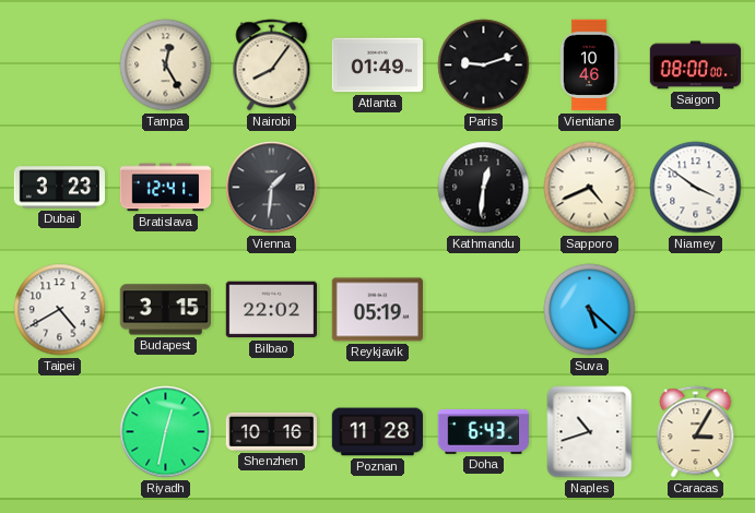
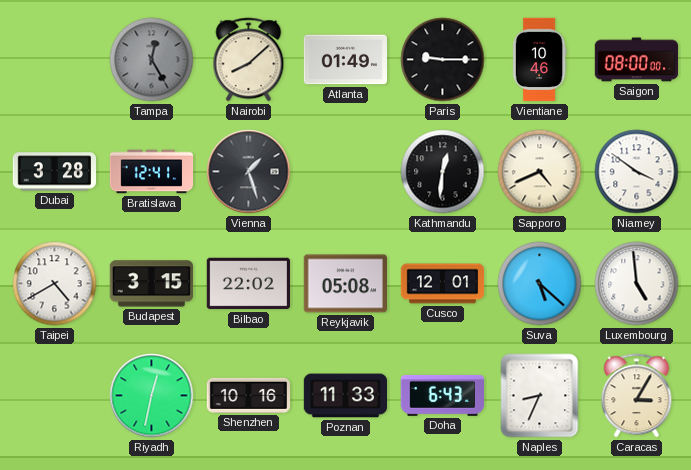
Tampa dial: cream -> grey (152, 60)
Nairobi: 8:06 -> 8:08 (249, 60)
Paris: 9:12 -> 9:15 (443, 60)
Dubai: 3:23 -> 3:28 (54, 172)
Vienna: 1:31 -> 1:27 (249, 172)
Reykjavik: 05:19 -> 05:08 (345, 284)
Cusco: none -> 12:01 (443, 284)
Luxembourg: none -> 4:59 (637, 284)
Poznan: 11:28 -> 11:33 (346, 396)
Naples: 10:42 -> 8:34 (540, 396)
